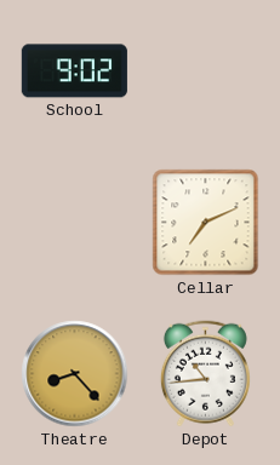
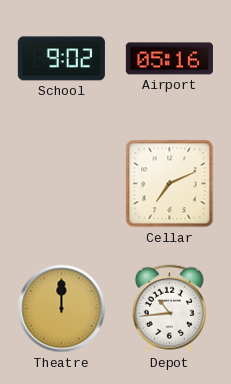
Airport: none -> 05:16 (169, 59)
Theatre: 8:23 -> 12:00 (62, 309)
